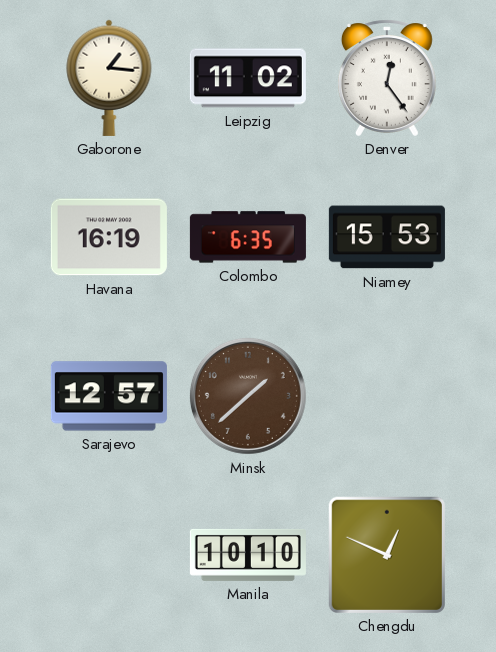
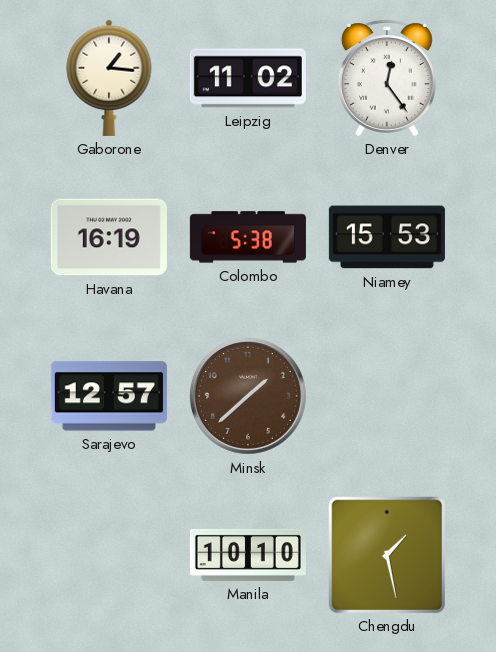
Colombo: 6:35 -> 5:38 (248, 237)
Chengdu: 12:49 -> 1:28 (387, 555)
